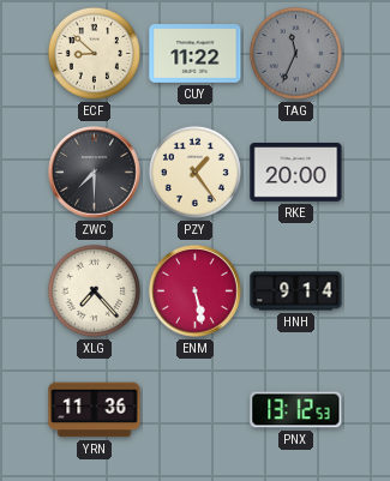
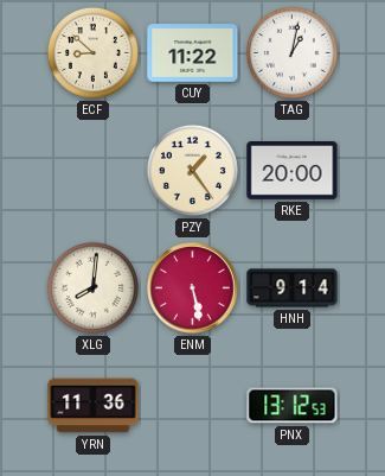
TAG: 11:34 -> 1:02 (291, 52)
TAG dial: grey -> white (291, 52)
ZWC: 7:30 -> none (95, 173)
XLG: 7:23 -> 8:01 (92, 287)
